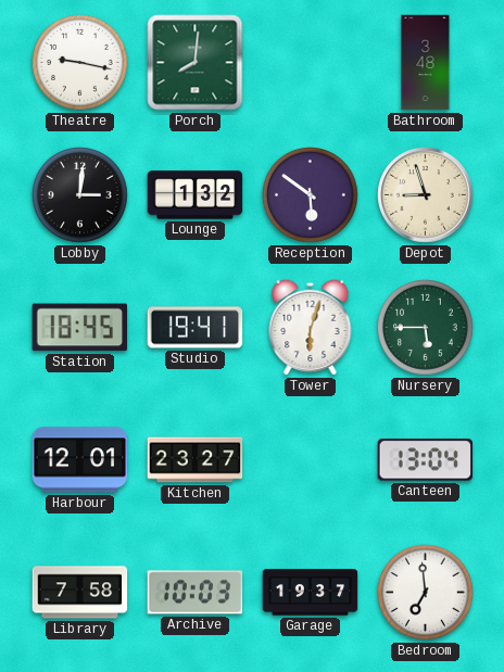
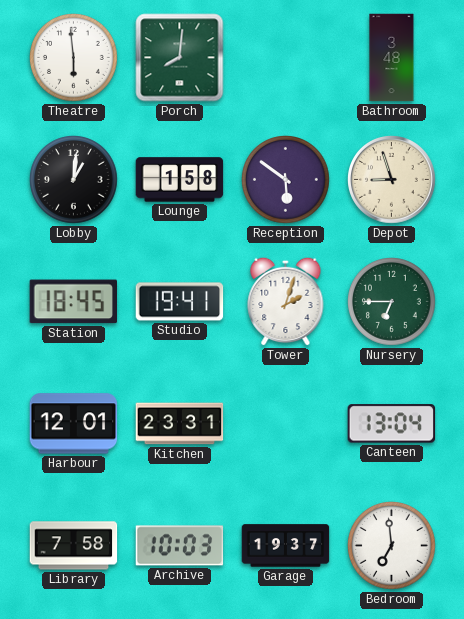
Theatre: 9:17 -> 5:59 (74, 58)
Lobby: 3:01 -> 1:01 (74, 180)
Lounge: 1:32 -> 1:58 (180, 180)
Tower: 6:03 -> 2:03 (286, 301)
Nursery: 5:45 -> 6:45 (392, 302)
Kitchen: 23:27 -> 23:31 (180, 424)
